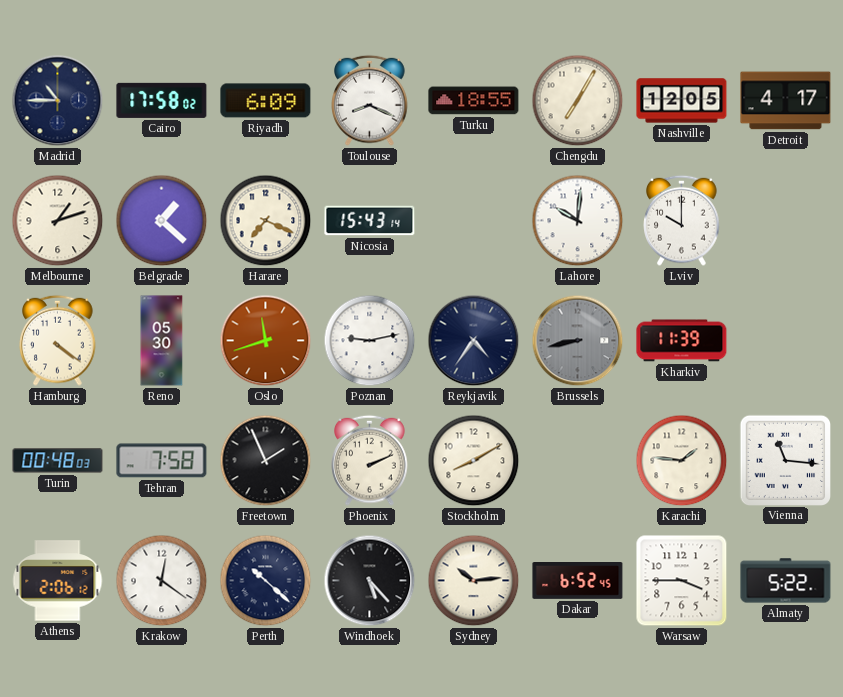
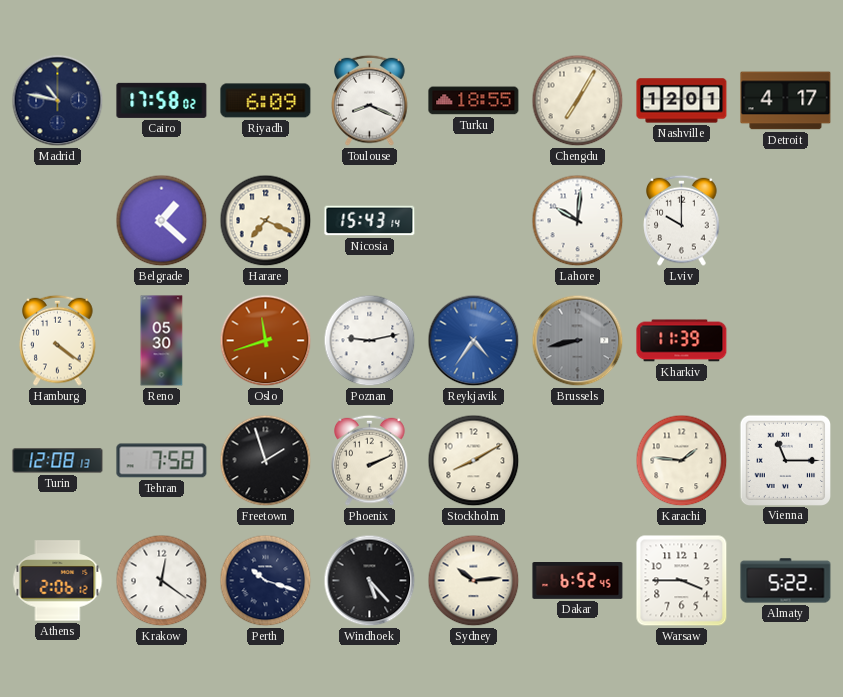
Madrid: 10:45 -> 10:47 (58, 101)
Nashville: 12:05 -> 12:01 (682, 101)
Melbourne: 1:12 -> none (58, 221)
Reykjavik dial: navy -> blue (474, 341)
Turin: 00:48 -> 12:08 (58, 461)
Freetown: 1:56 -> 1:57 (266, 461)
Vienna: 11:16 -> 11:15 (785, 460)
Perth: 10:22 -> 10:18 (266, 581)
